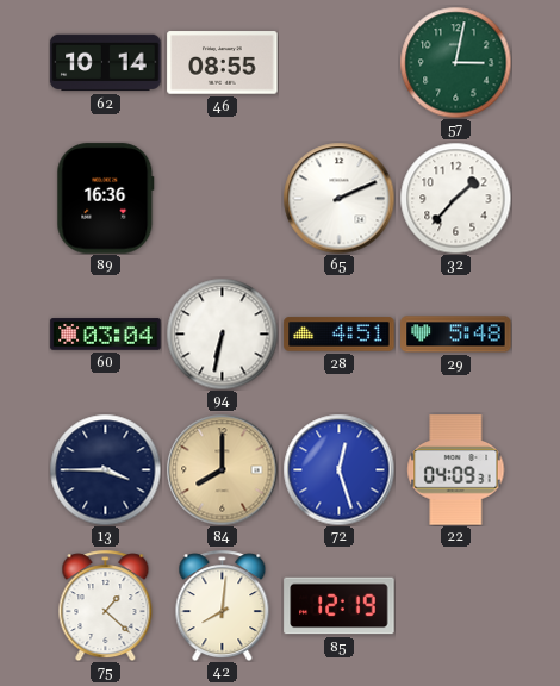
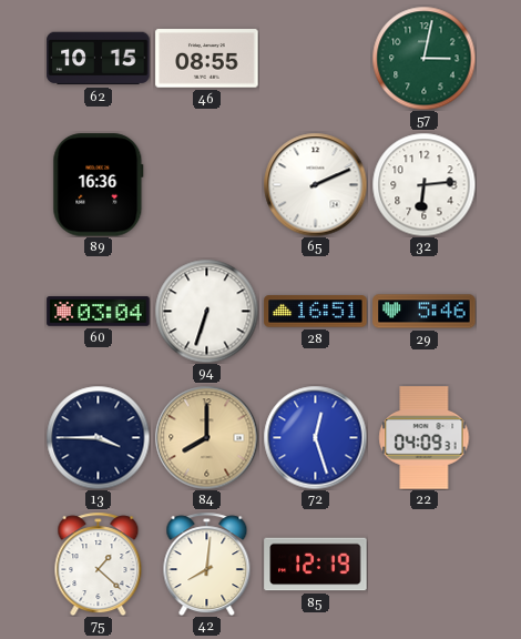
62: 10:14 -> 10:15 (99, 59)
32: 1:37 -> 6:14 (423, 184)
94: 6:32 -> 6:33 (206, 311)
28: 4:51 -> 16:51 (316, 312)
29: 5:48 -> 5:46 (425, 312)
